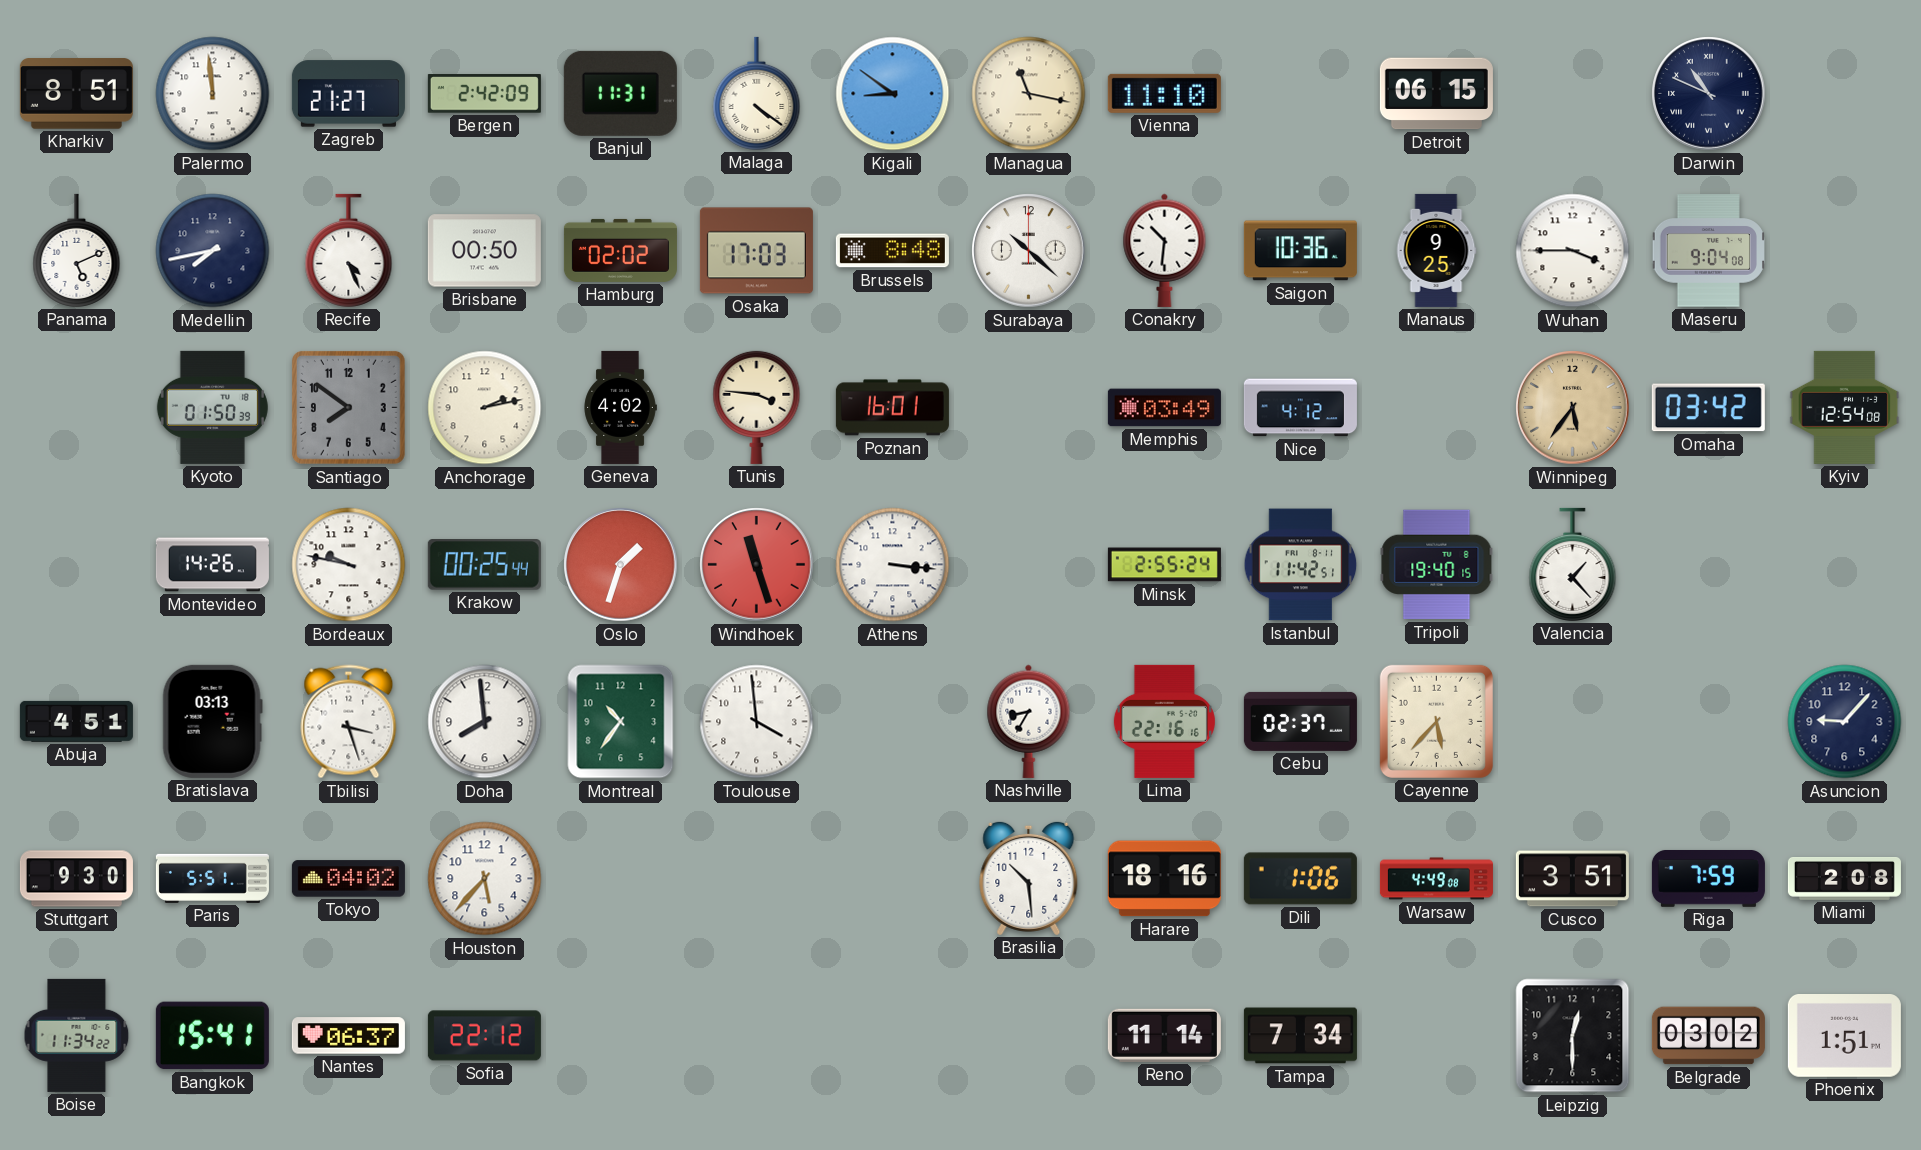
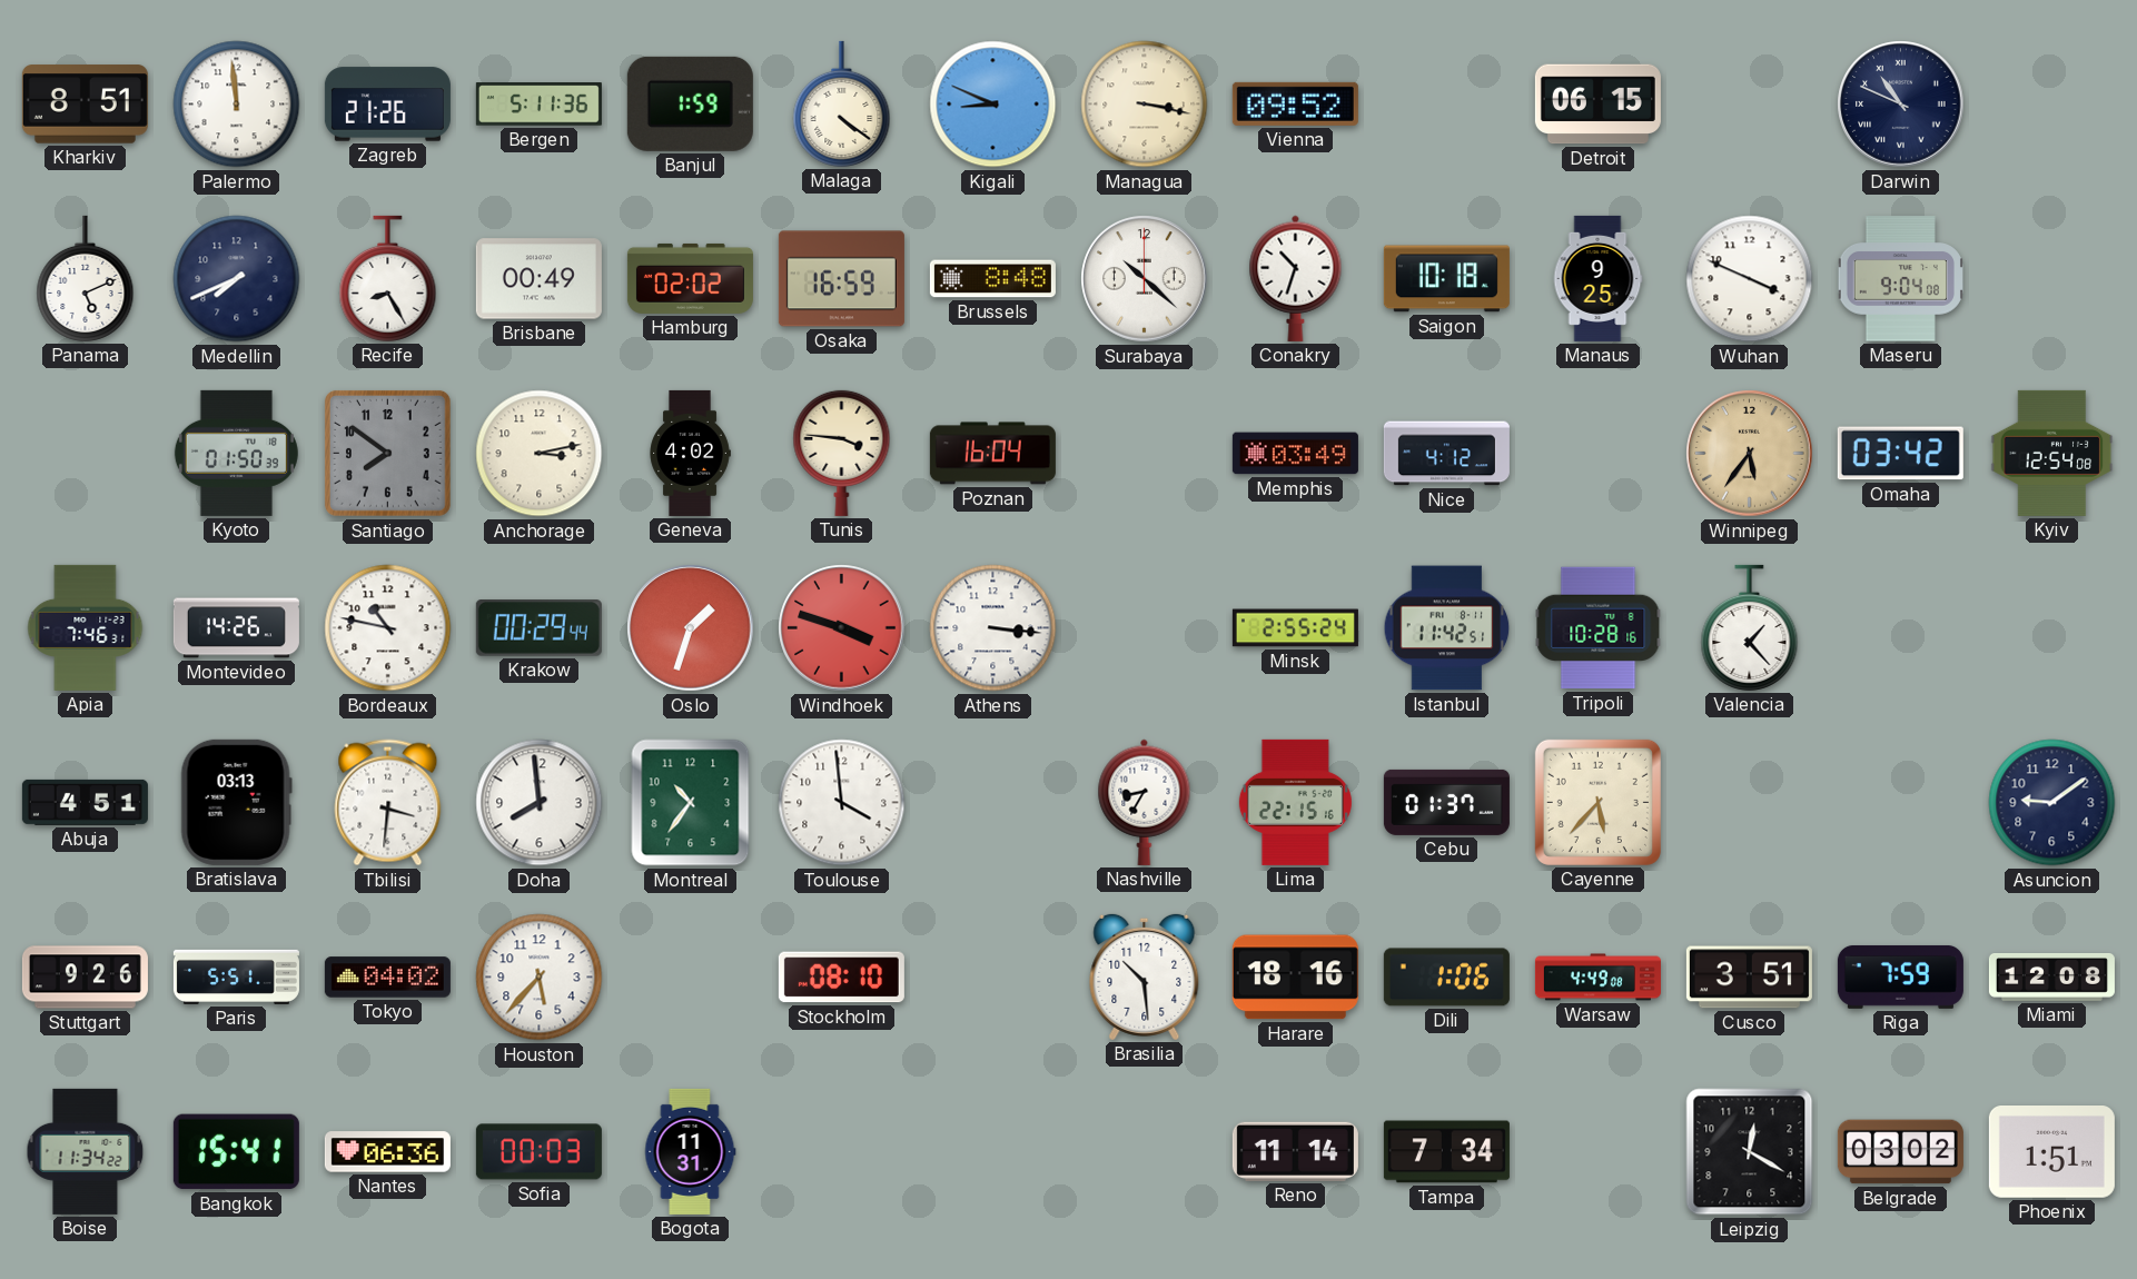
Zagreb: 21:27 -> 21:26 (387, 105)
Bergen: 2:42 -> 5:11 (538, 105)
Banjul: 11:31 -> 1:59 (690, 103)
Kigali: 8:51 -> 8:49 (993, 105)
Managua: 11:17 -> 3:17 (1145, 105)
Vienna: 11:10 -> 09:52 (1295, 103)
Medellin: 7:43 -> 7:41 (237, 279)
Recife: 4:26 -> 8:25 (388, 278)
Brisbane: 00:50 -> 00:49 (538, 279)
Osaka: 17:03 -> 16:59 (841, 279)
Conakry: 10:31 -> 10:33 (1296, 278)
Saigon: 10:36 -> 10:18 (1446, 279)
Wuhan: 3:45 -> 3:49 (1750, 279)
Anchorage: 2:13 -> 3:13 (540, 454)
Poznan: 16:01 -> 16:04 (992, 454)
Apia: none -> 7:46 (86, 627)
Bordeaux: 9:47 -> 10:47 (388, 628)
Krakow: 00:25 -> 00:29 (538, 628)
Windhoek: 11:27 -> 3:48 (842, 628)
Tripoli: 19:40 -> 10:28 (1599, 628)
Tbilisi: 3:27 -> 3:31 (388, 803)
Lima: 22:16 -> 22:15 (1295, 802)
Cebu: 02:37 -> 01:37 (1446, 802)
Asuncion: 9:07 -> 9:09 (2052, 803)
Stuttgart: 9:30 -> 9:26 (85, 978)
Stockholm: none -> 08:10 (841, 978)
Miami: 2:08 -> 12:08 (2051, 978)
Nantes: 06:37 -> 06:36 (387, 1152)
Sofia: 22:12 -> 00:03 (538, 1152)
Bogota: none -> 11:31 (690, 1151)
Leipzig: 12:30 -> 12:20 (1750, 1152)
